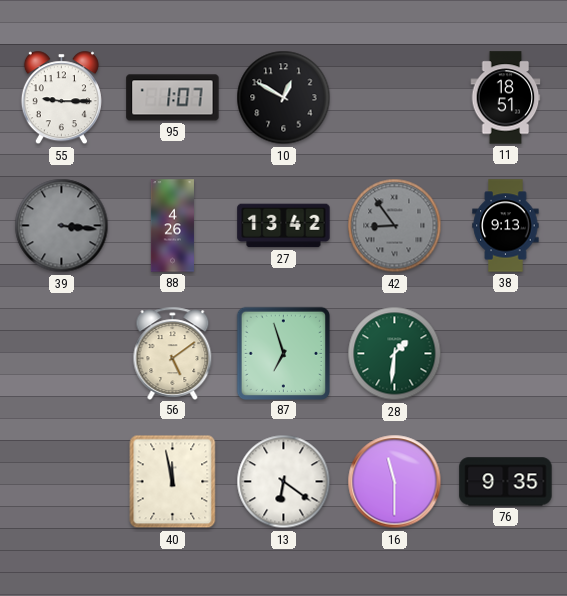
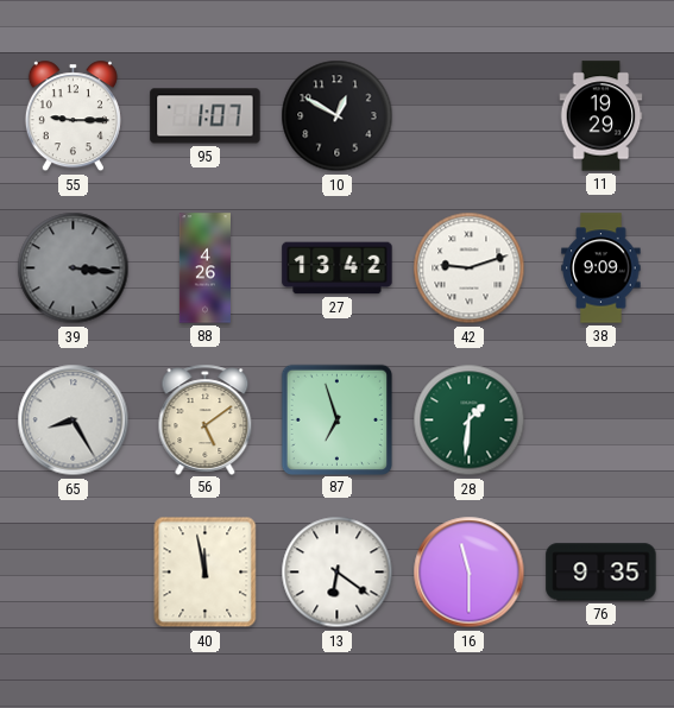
11: 18:51 -> 19:29 (601, 116)
42: 8:54 -> 9:12 (470, 268)
42 dial: grey -> white (470, 268)
38: 9:13 -> 9:09 (601, 268)
65: none -> 8:25 (74, 421)
